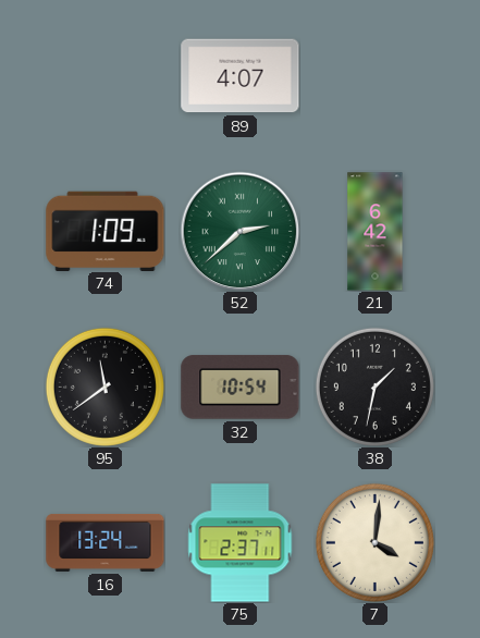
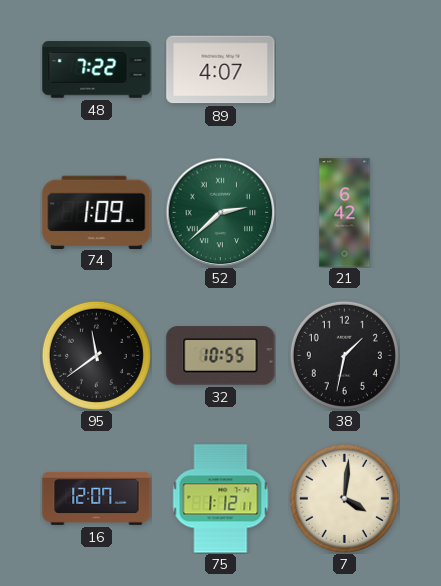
48: none -> 7:22 (97, 70)
32: 10:54 -> 10:55 (221, 356)
16: 13:24 -> 12:07 (97, 498)
75: 2:37 -> 1:12 (221, 499)
